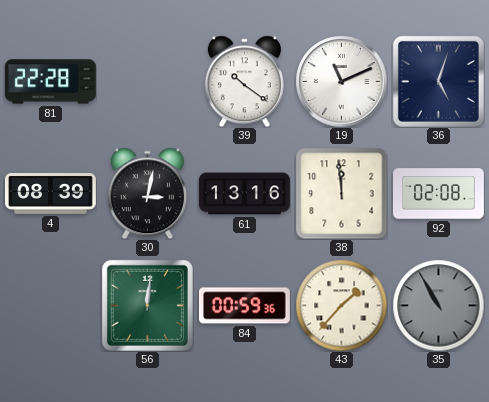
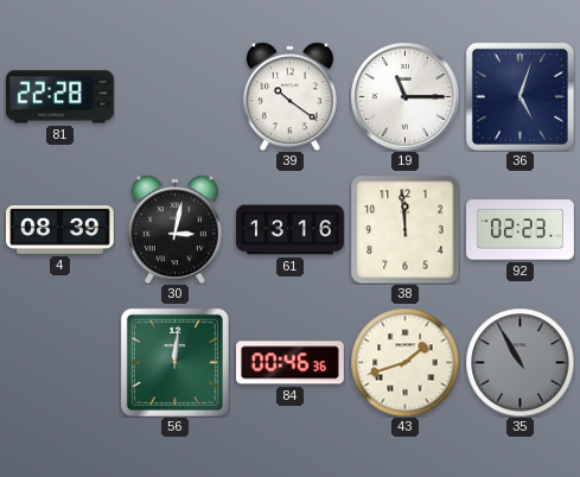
19: 11:11 -> 11:15 (404, 96)
92: 02:08 -> 02:23 (521, 230)
84: 00:59 -> 00:46 (291, 363)
43: 1:37 -> 1:42 (404, 362)
